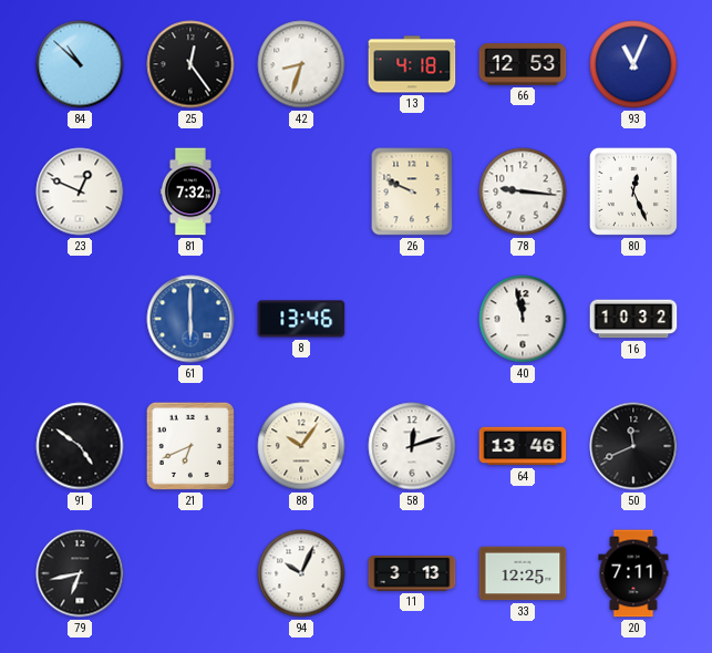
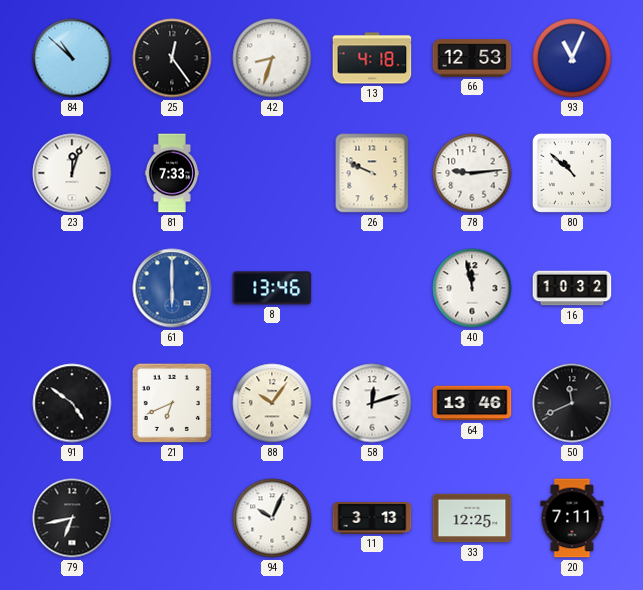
23: 12:49 -> 12:03 (72, 173)
81: 7:32 -> 7:33 (172, 173)
78: 9:16 -> 9:14 (472, 173)
80: 12:26 -> 10:52 (572, 173)
